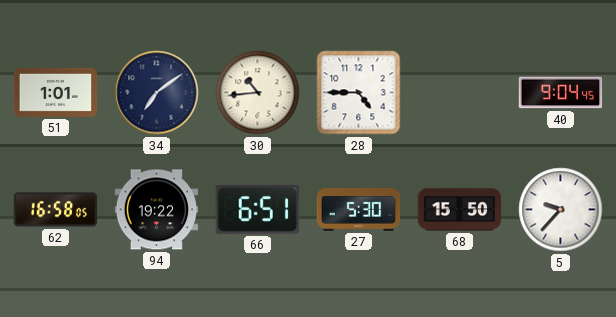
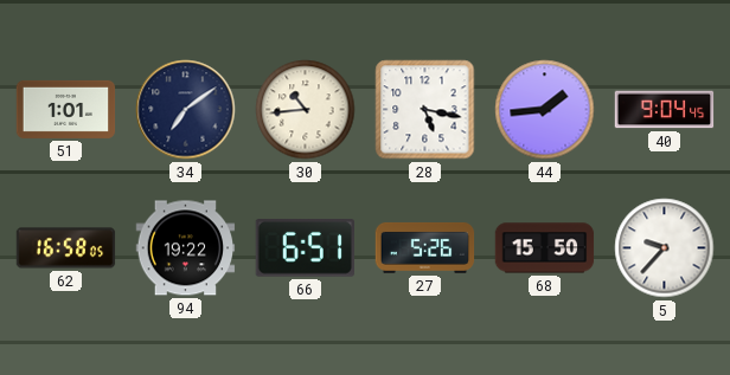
28: 4:45 -> 5:17 (425, 110)
44: none -> 1:44 (545, 110)
27: 5:30 -> 5:26 (425, 247)
